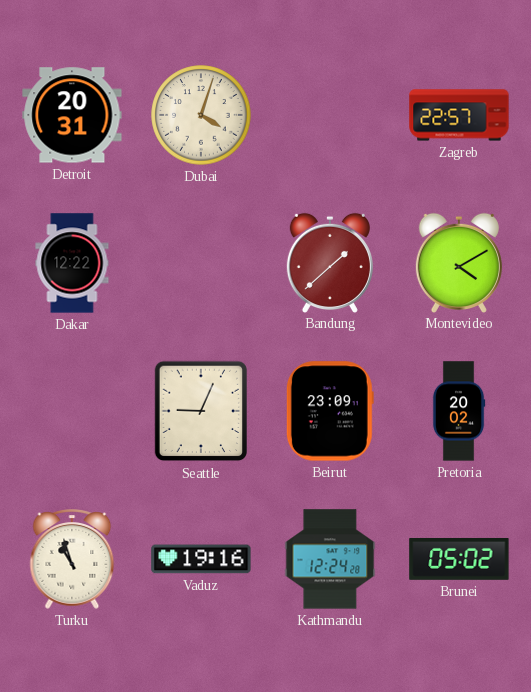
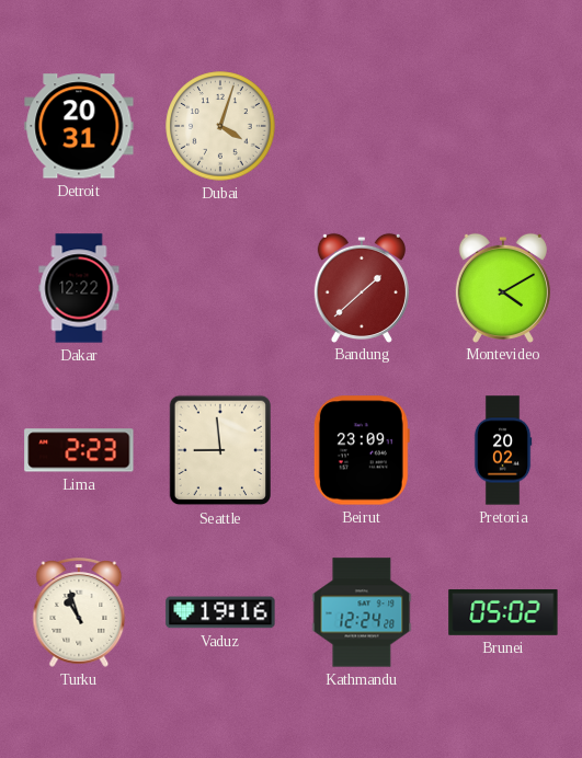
Zagreb: 22:57 -> none (459, 115)
Lima: none -> 2:23 (79, 450)
Seattle: 9:04 -> 8:59 (220, 450)
